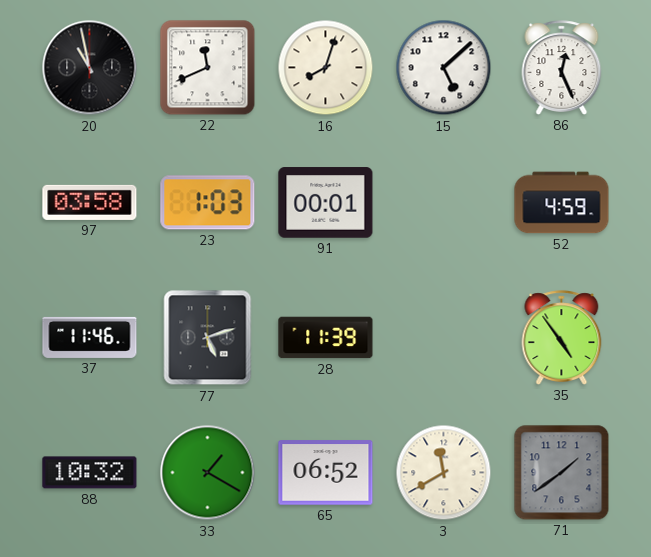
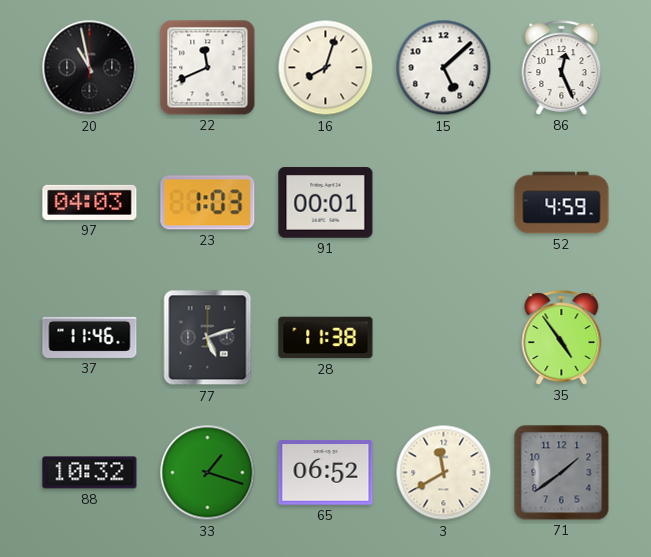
97: 03:58 -> 04:03 (90, 202)
28: 11:39 -> 11:38 (326, 338)
33: 1:20 -> 1:18 (208, 473)
